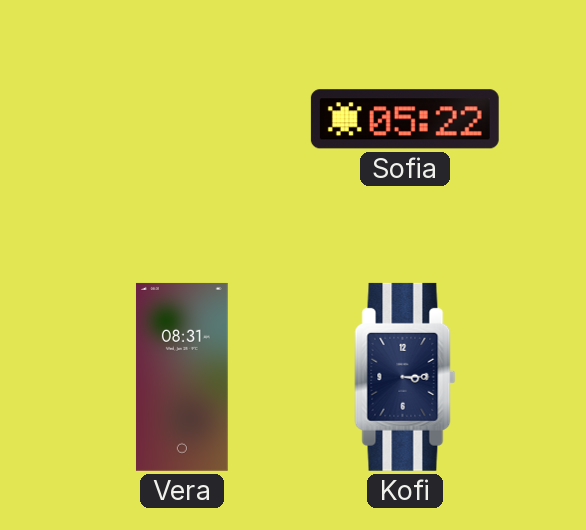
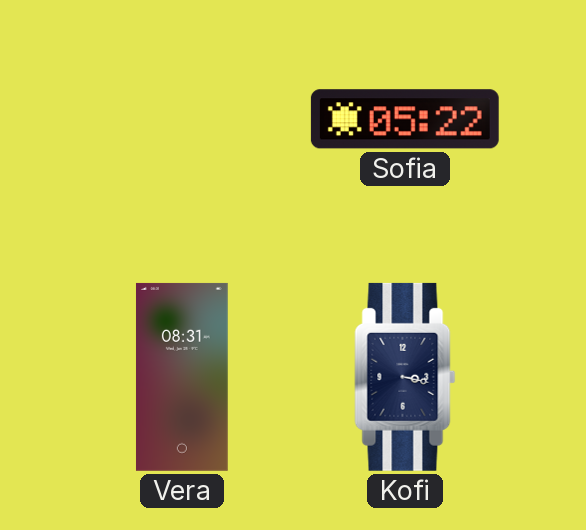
Kofi: 3:15 -> 3:17 (405, 377)
